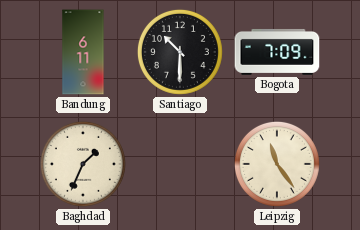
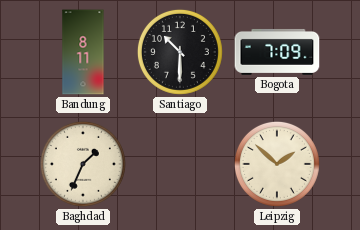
Bandung: 6:11 -> 8:11 (83, 52)
Leipzig: 11:24 -> 1:52 (277, 164)
